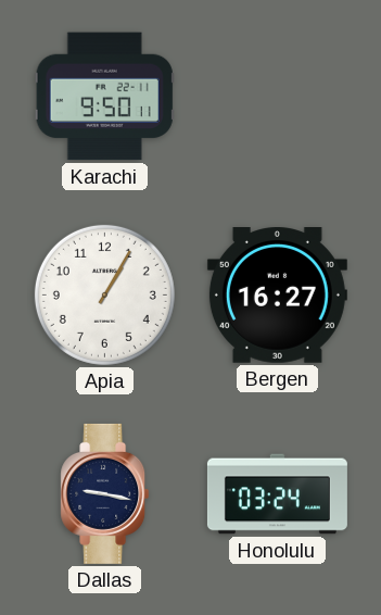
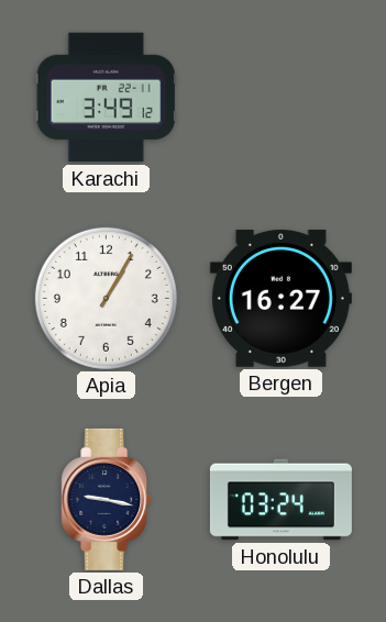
Karachi: 9:50 -> 3:49 (106, 98)
